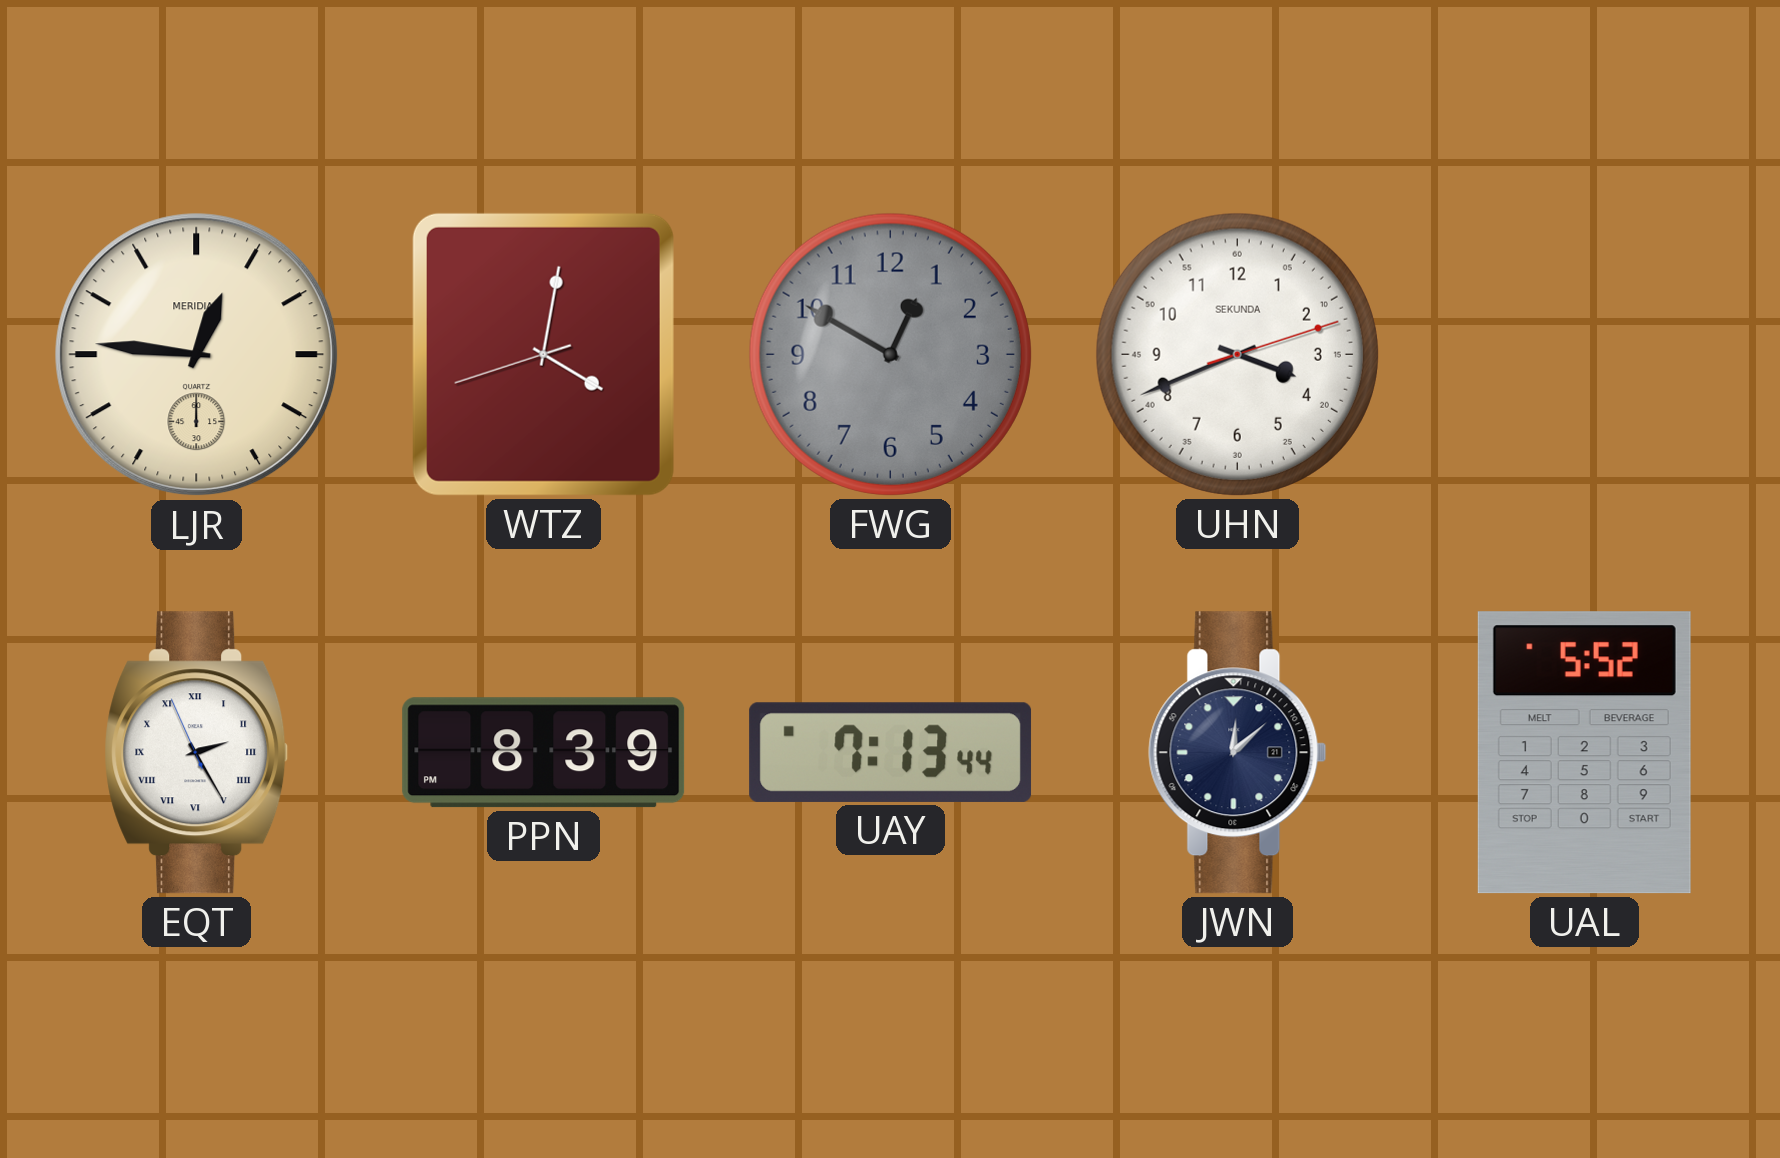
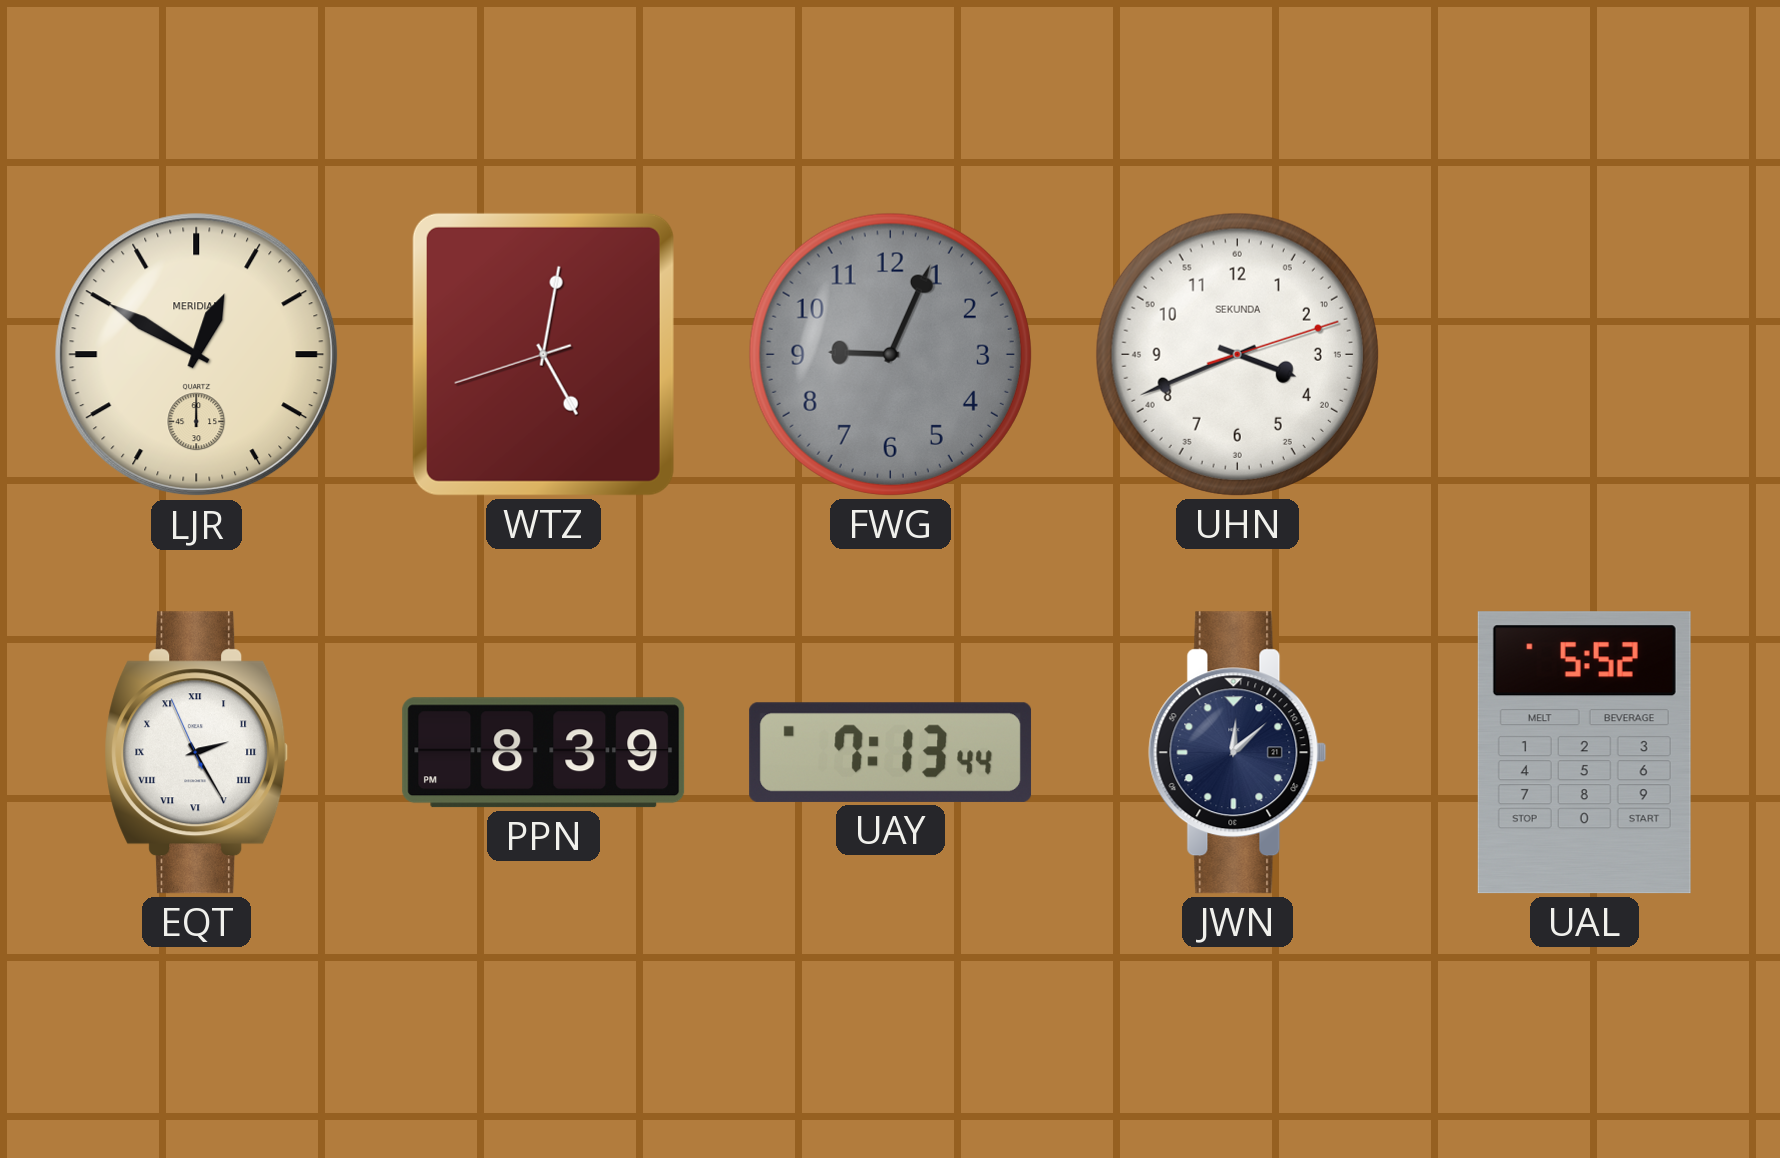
LJR: 12:46 -> 12:50 (197, 355)
WTZ: 4:01 -> 5:01 (543, 354)
FWG: 12:50 -> 9:04 (890, 354)
